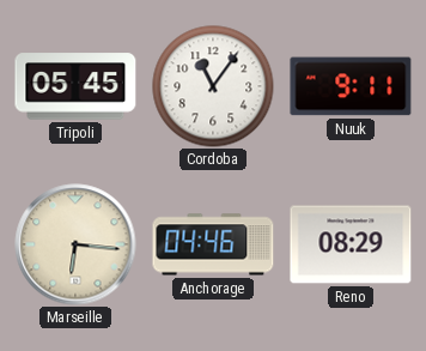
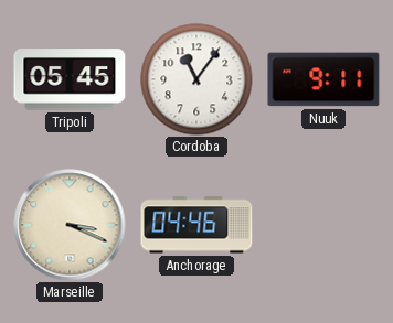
Marseille: 6:16 -> 3:19 (70, 225)
Reno: 08:29 -> none (351, 244)
